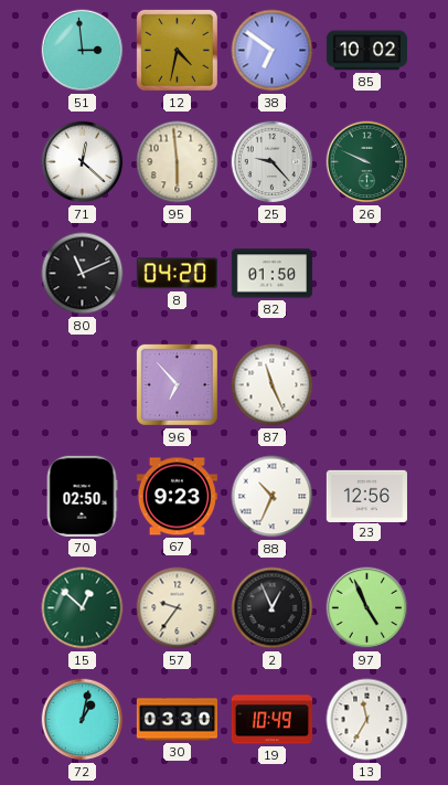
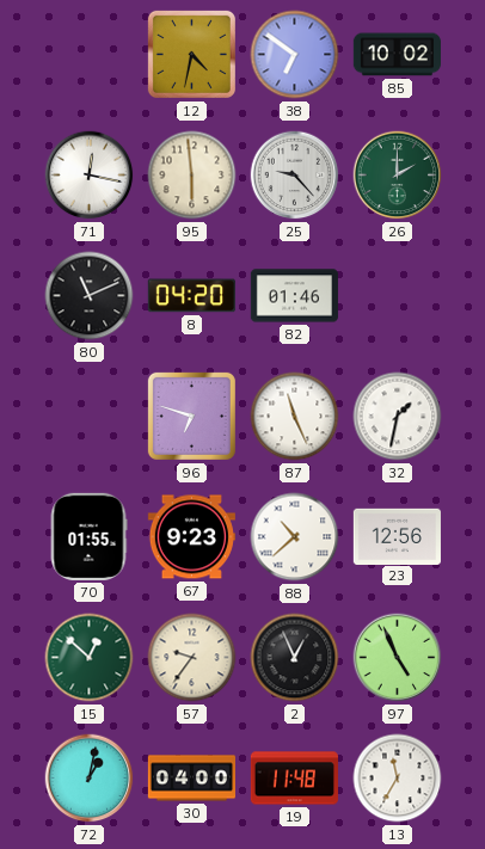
51: 2:59 -> none (83, 51)
71: 12:22 -> 12:17 (90, 176)
26: 9:49 -> 2:00 (398, 176)
82: 01:50 -> 01:46 (294, 296)
96: 6:53 -> 6:48 (191, 416)
32: none -> 1:32 (398, 417)
70: 02:50 -> 01:55 (88, 536)
88: 10:34 -> 10:38 (295, 537)
30: 03:30 -> 04:00 (191, 779)
19: 10:49 -> 11:48 (294, 779)
